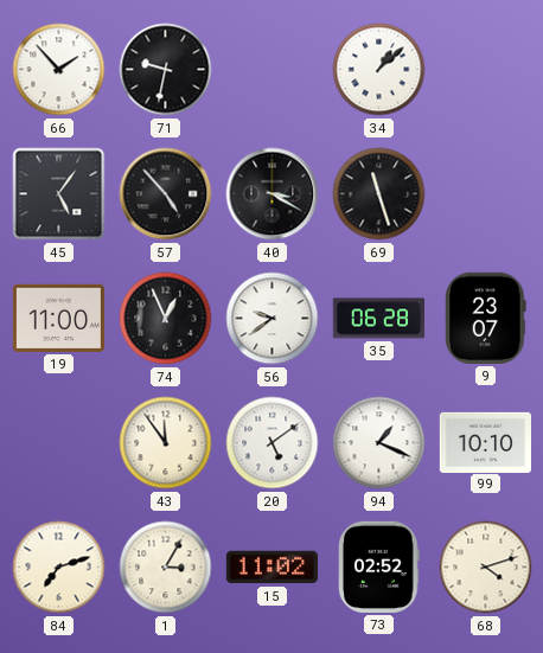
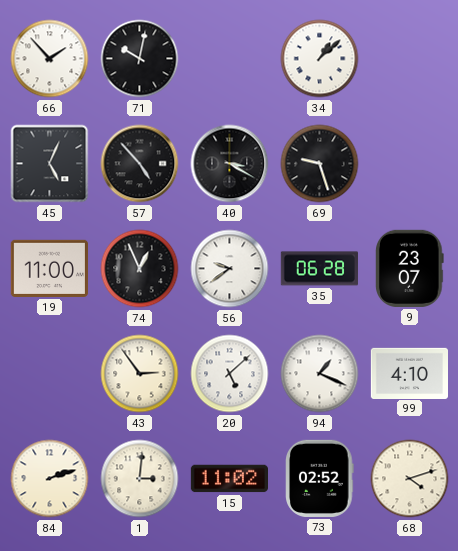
71: 9:32 -> 10:02 (140, 59)
45: 5:06 -> 5:04 (50, 164)
69: 11:27 -> 9:27 (320, 164)
43: 11:54 -> 2:54 (140, 374)
20: 5:09 -> 5:08 (230, 374)
99: 10:10 -> 4:10 (409, 373)
84: 7:12 -> 2:12 (50, 479)
1: 3:05 -> 3:01 (140, 479)
